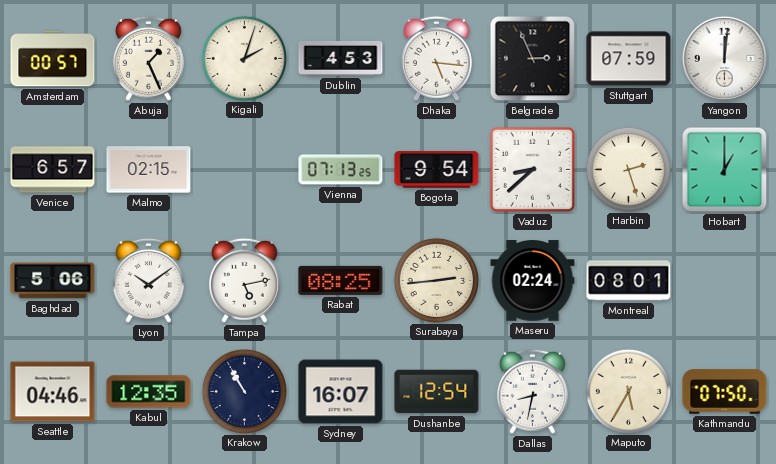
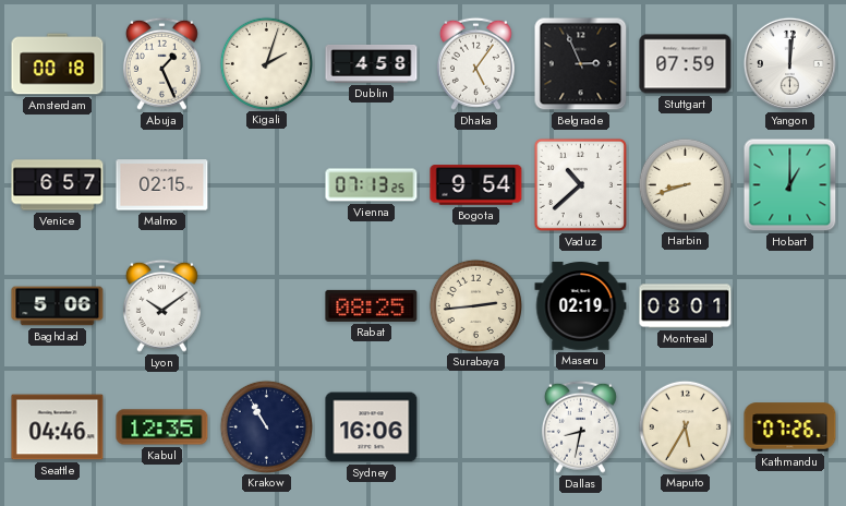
Amsterdam: 00:57 -> 00:18 (58, 64)
Dublin: 4:53 -> 4:58 (372, 63)
Dhaka: 5:16 -> 5:06 (475, 63)
Vaduz: 8:38 -> 10:38 (580, 184)
Harbin: 2:27 -> 8:42 (685, 184)
Tampa: 5:13 -> none (244, 280)
Maseru: 02:24 -> 02:19 (581, 306)
Sydney: 16:07 -> 16:06 (372, 427)
Dushanbe: 12:54 -> none (437, 392)
Kathmandu: 07:50 -> 07:26 (790, 427)
